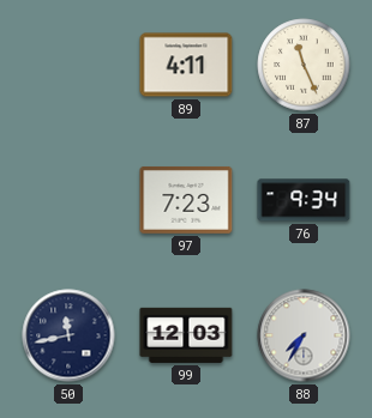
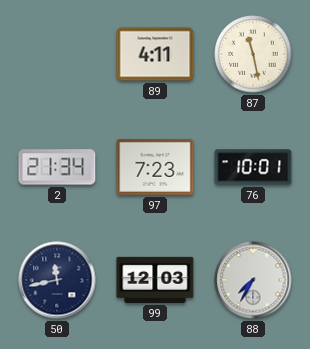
87: 11:26 -> 11:28 (253, 54)
2: none -> 21:34 (57, 167)
76: 9:34 -> 10:01 (253, 167)
